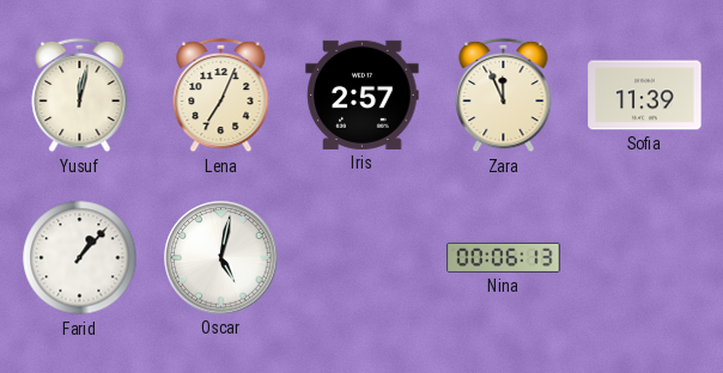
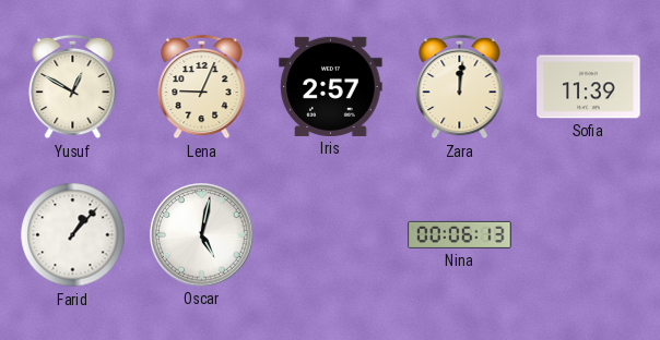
Yusuf: 12:02 -> 12:50 (73, 87)
Lena: 7:04 -> 9:04 (202, 87)
Zara: 11:56 -> 12:01 (460, 87)
